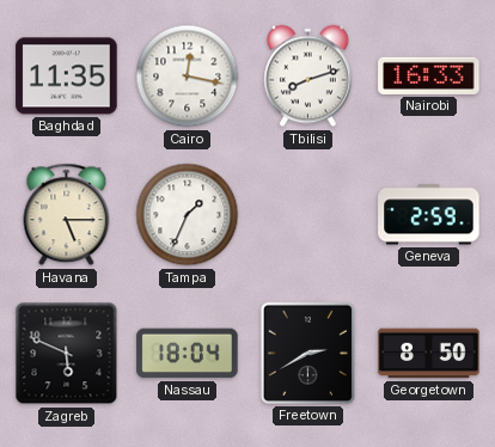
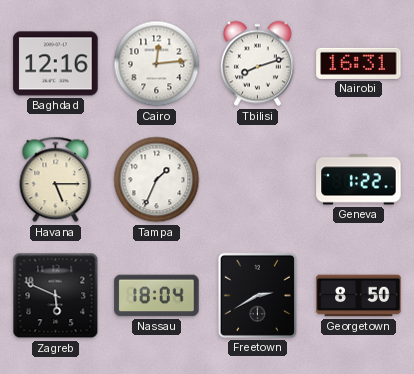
Baghdad: 11:35 -> 12:16 (56, 64)
Cairo: 12:17 -> 12:14 (157, 64)
Nairobi: 16:33 -> 16:31 (359, 63)
Geneva: 2:59 -> 1:22 (359, 180)
